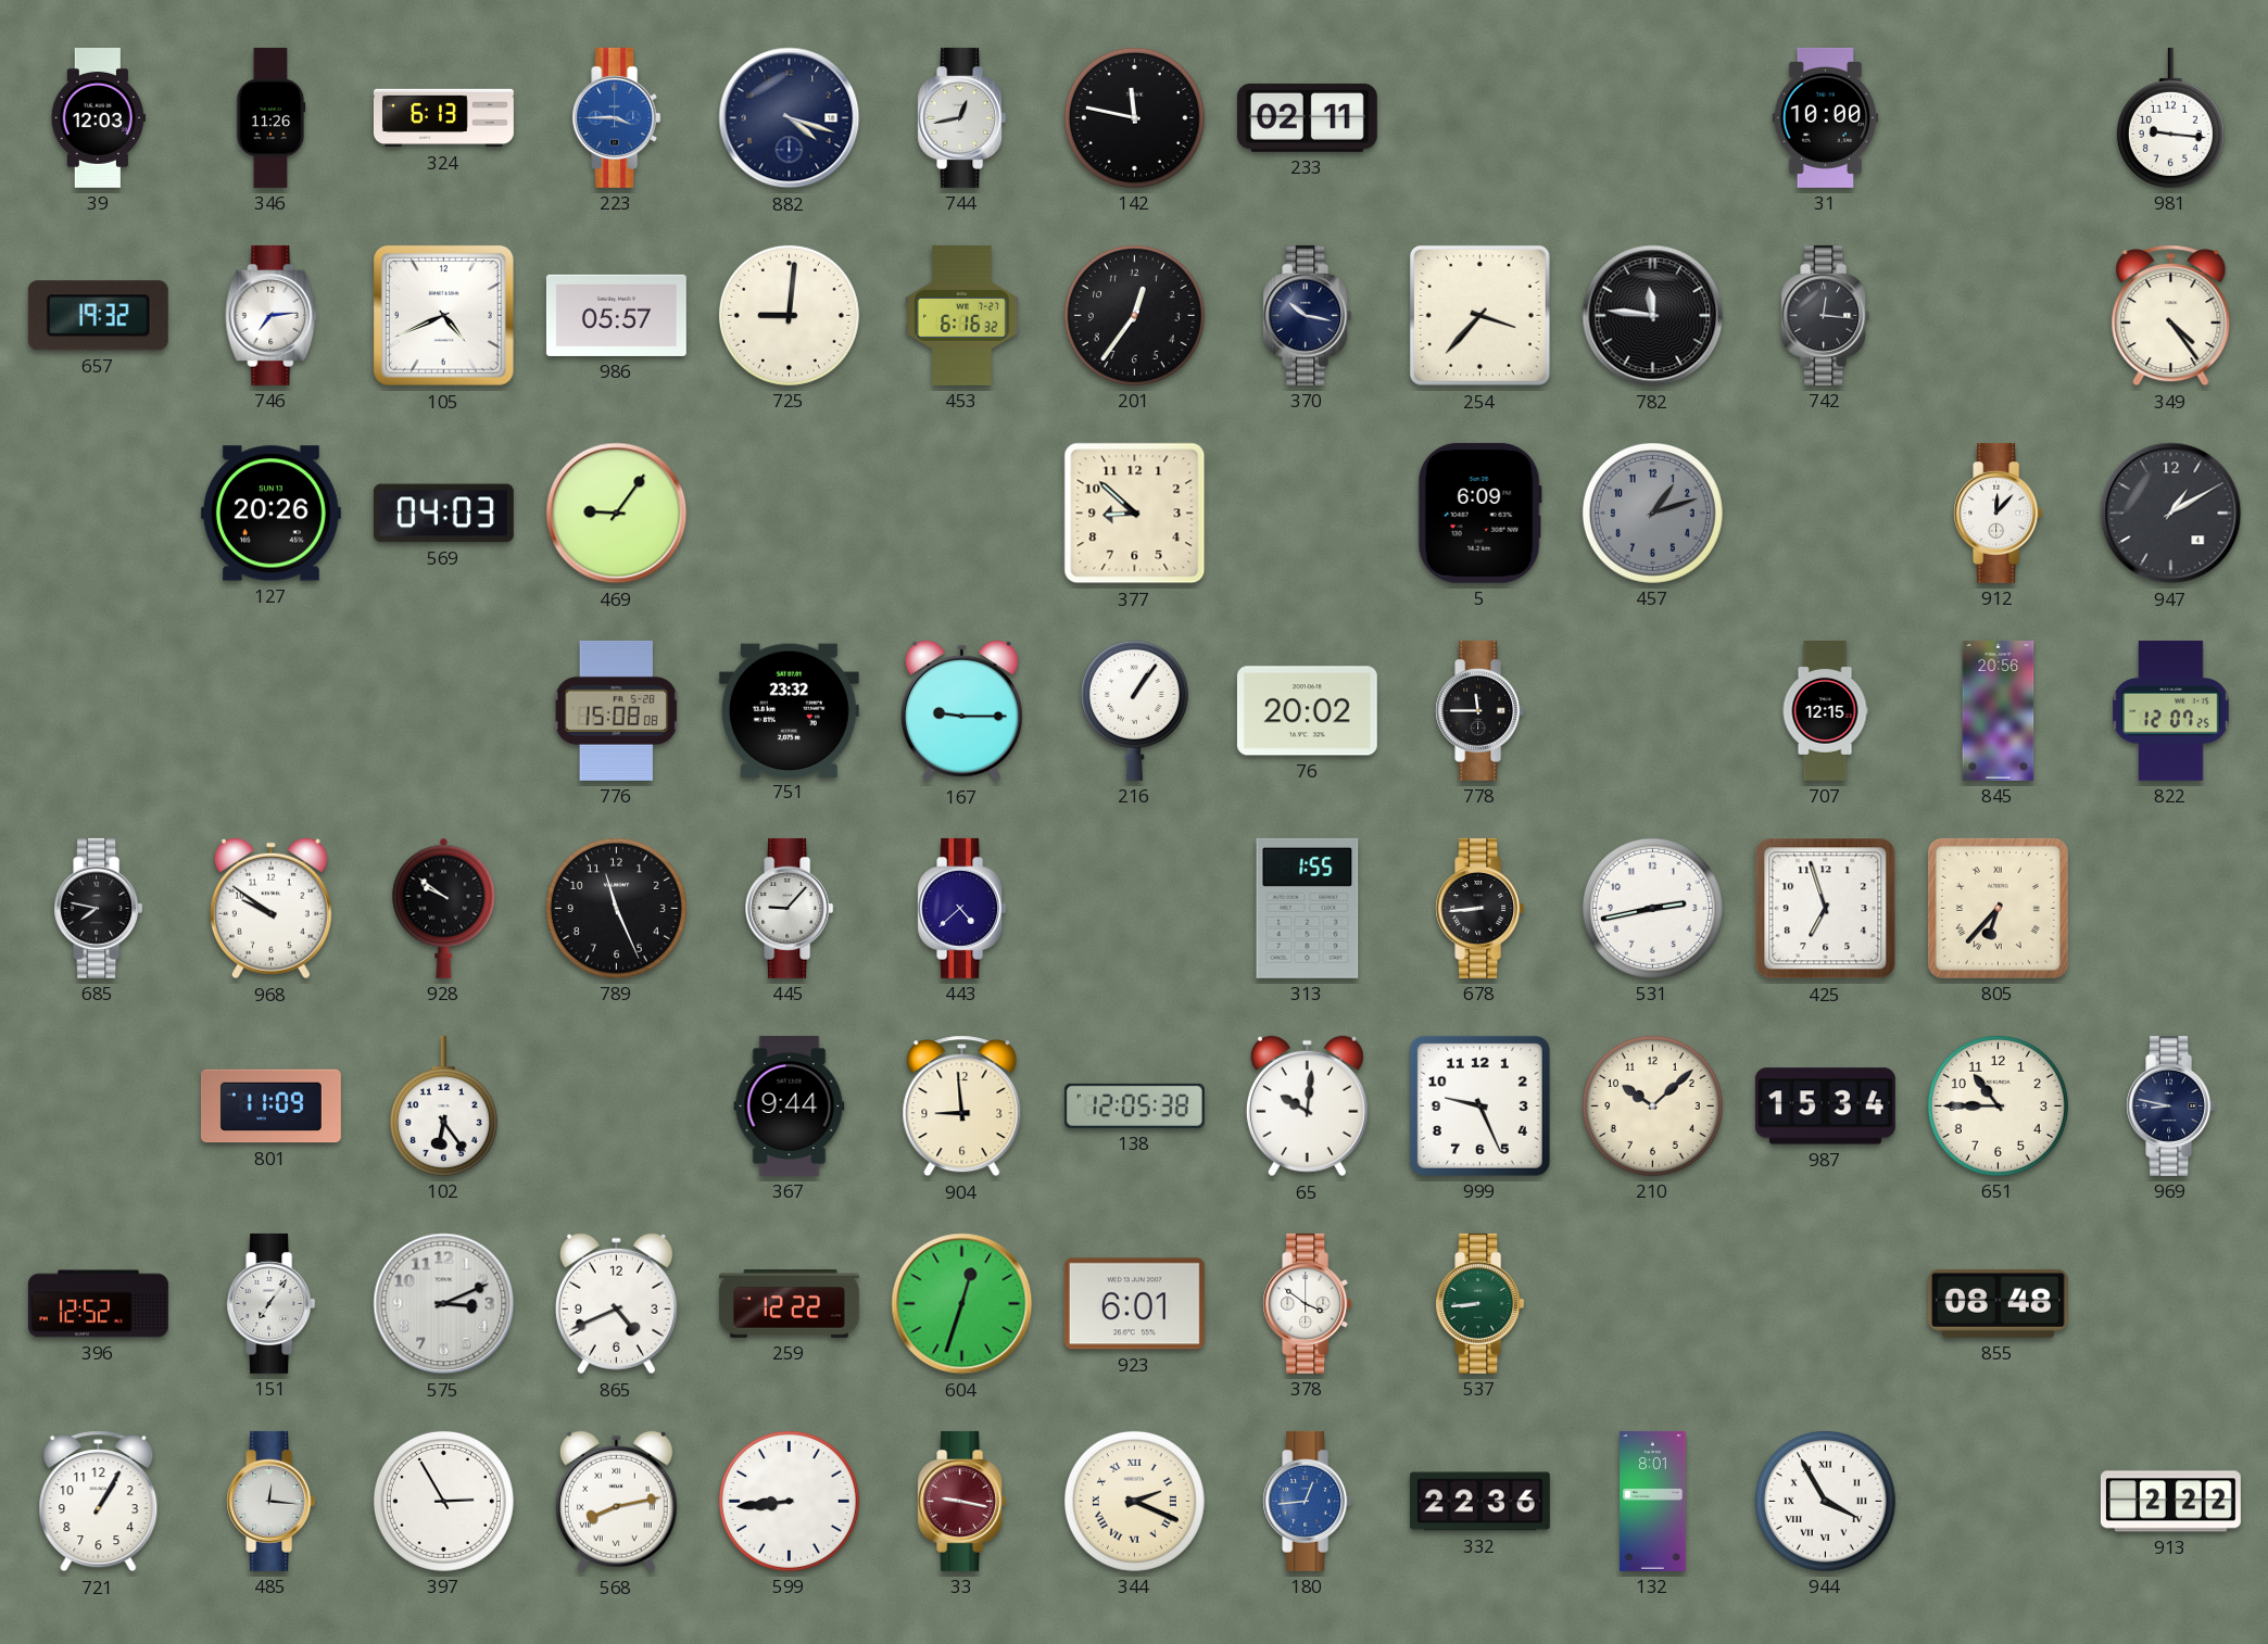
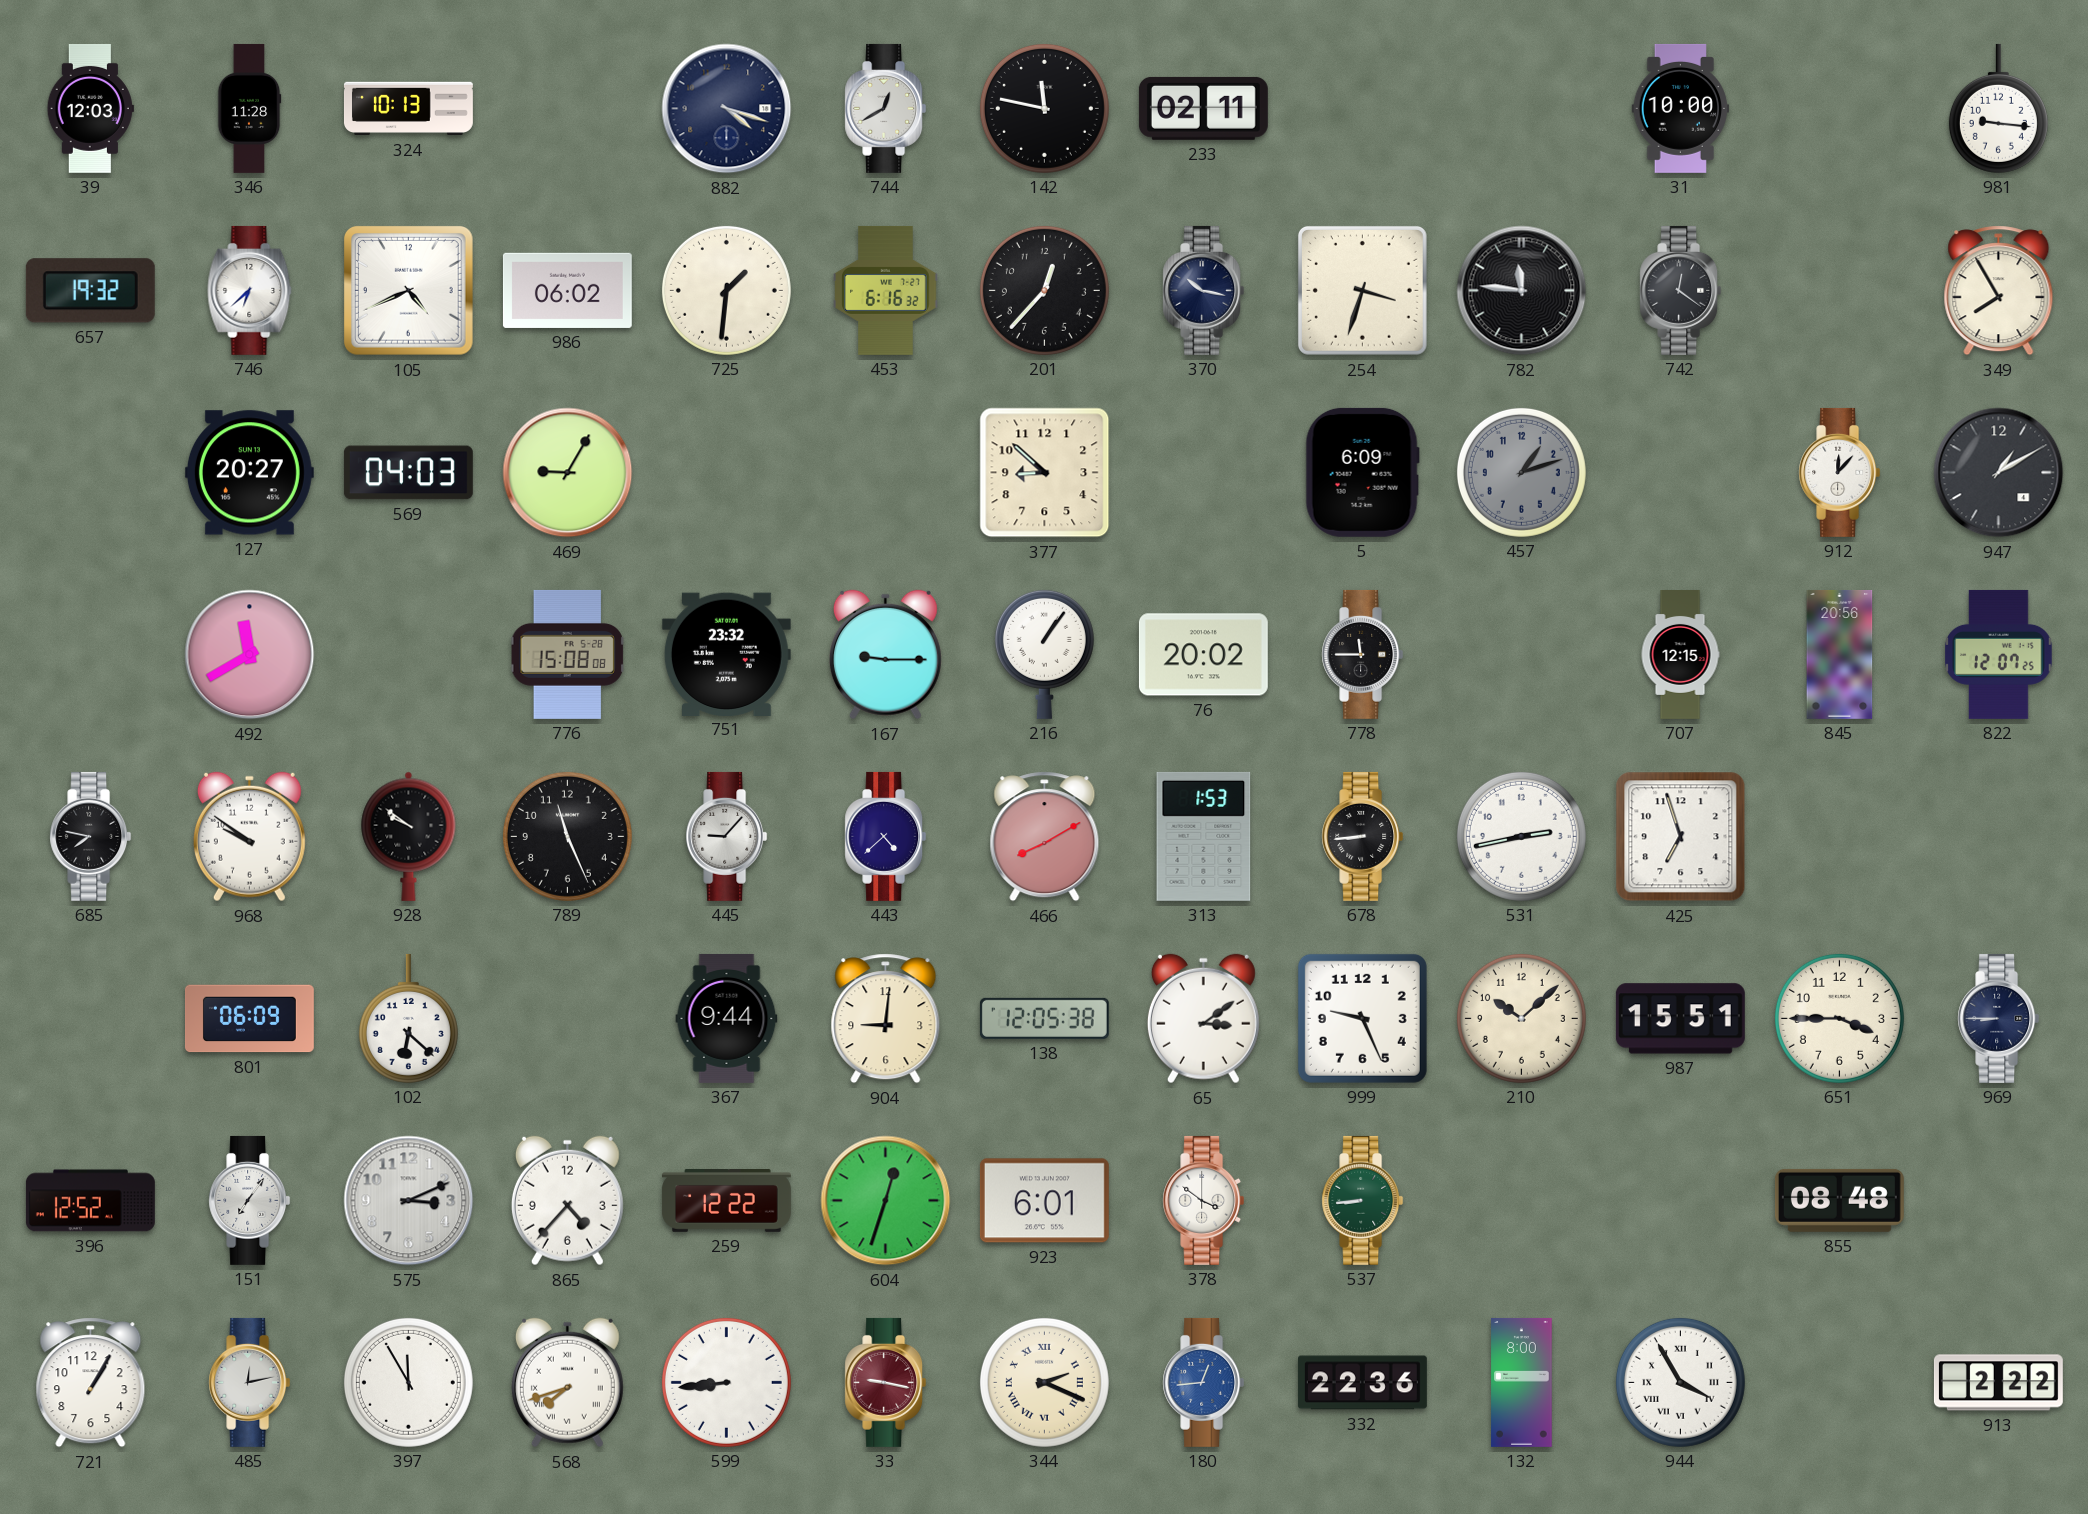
346: 11:26 -> 11:28 (249, 108)
324: 6:13 -> 10:13 (408, 109)
223: 3:45 -> none (617, 117)
744: 12:43 -> 12:40 (886, 108)
746: 7:14 -> 6:38 (250, 290)
986: 05:57 -> 06:02 (567, 290)
725: 9:01 -> 1:31 (726, 290)
201: 12:36 -> 12:37 (1044, 290)
254: 3:37 -> 3:33 (1362, 290)
742: 12:16 -> 12:21 (1681, 290)
349: 4:24 -> 7:55 (1999, 291)
127: 20:26 -> 20:27 (249, 473)
469: 9:06 -> 9:05 (568, 473)
492: none -> 11:40 (250, 655)
466: none -> 8:10 (1045, 837)
313: 1:55 -> 1:53 (1204, 836)
805: 6:37 -> none (1998, 908)
801: 11:09 -> 06:09 (249, 1019)
102: 6:24 -> 6:22 (408, 1018)
904: 8:59 -> 9:01 (886, 1019)
65: 10:01 -> 3:09 (1203, 1019)
987: 15:34 -> 15:51 (1680, 1019)
651: 10:45 -> 3:45 (1839, 1018)
969: 8:47 -> 8:45 (1999, 1018)
865: 4:41 -> 4:37 (567, 1201)
485: 12:16 -> 12:13 (250, 1382)
397: 2:55 -> 11:55 (408, 1382)
568: 8:13 -> 7:42 (567, 1383)
132: 8:01 -> 8:00 (1522, 1382)
